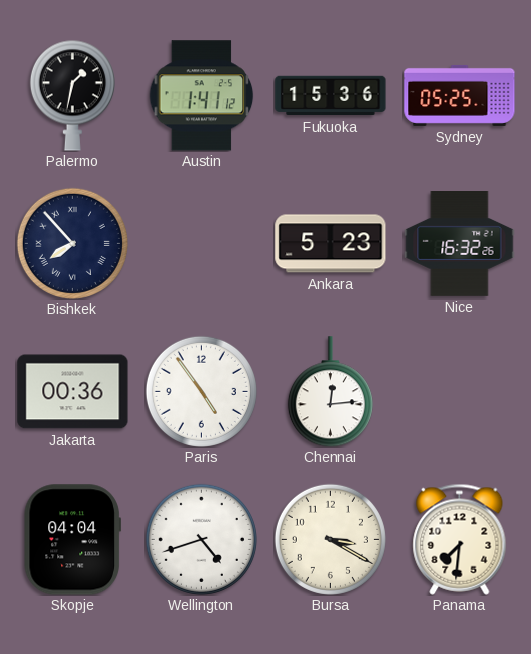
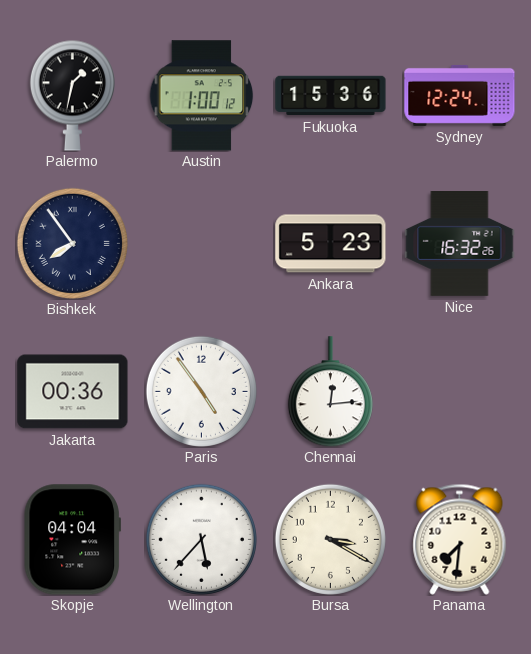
Austin: 1:41 -> 1:00 (202, 96)
Sydney: 05:25 -> 12:24 (460, 95)
Bishkek: 7:53 -> 7:54 (72, 243)
Wellington: 4:42 -> 5:37 (201, 539)
